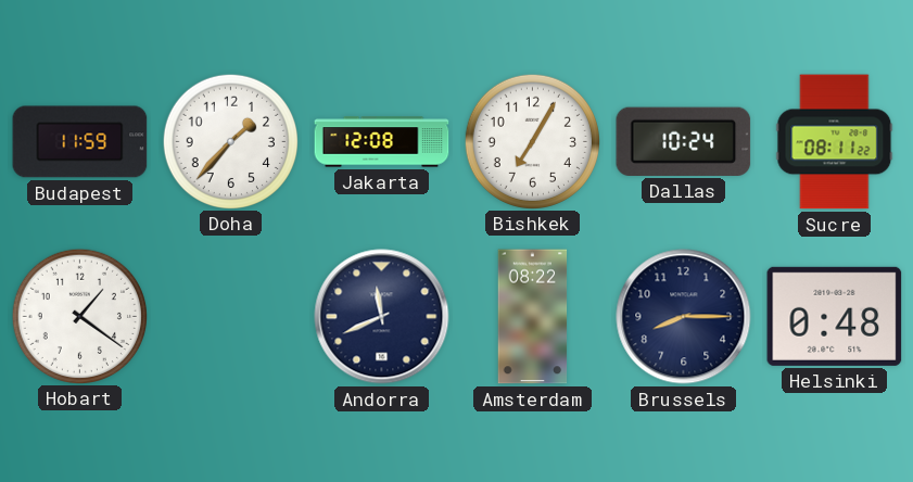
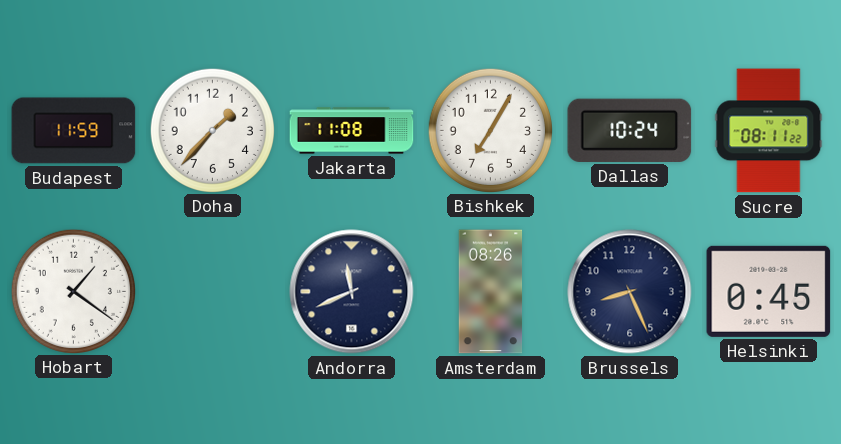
Jakarta: 12:08 -> 11:08 (352, 131)
Amsterdam: 08:22 -> 08:26 (491, 292)
Brussels: 8:15 -> 8:26 (630, 292)
Helsinki: 0:48 -> 0:45 (769, 291)
